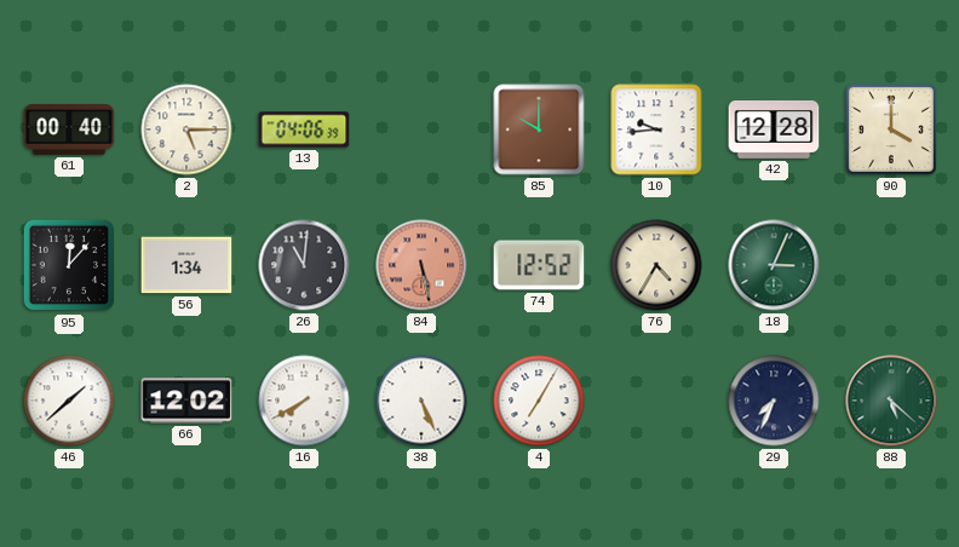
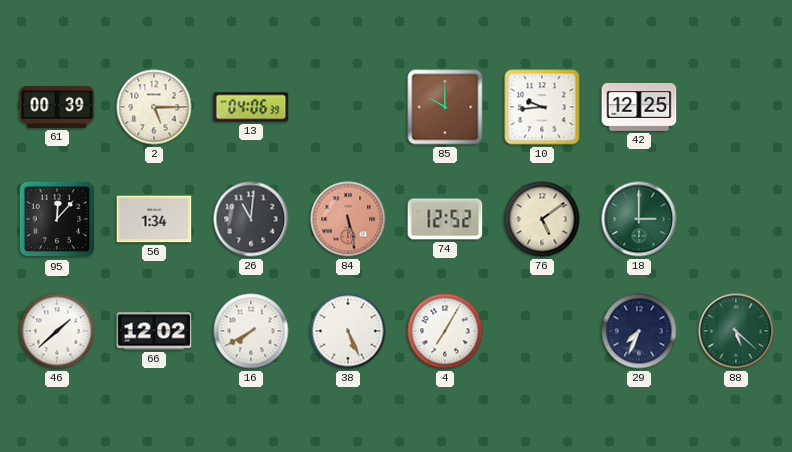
61: 00:40 -> 00:39 (57, 107)
42: 12:28 -> 12:25 (639, 108)
90: 4:00 -> none (891, 129)
76: 4:35 -> 5:09 (542, 219)
18: 3:04 -> 3:00 (639, 219)
